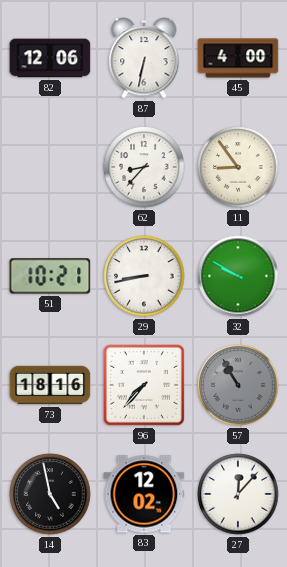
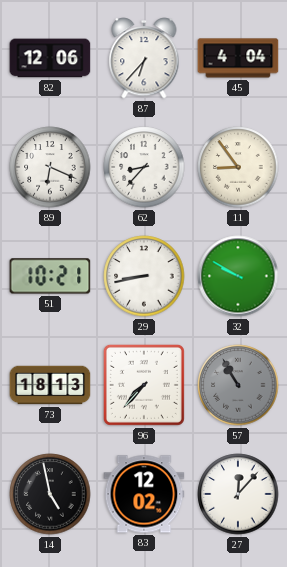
87: 6:32 -> 6:37 (144, 58)
45: 4:00 -> 4:04 (238, 58)
89: none -> 6:19 (50, 167)
73: 18:16 -> 18:13 (50, 385)
